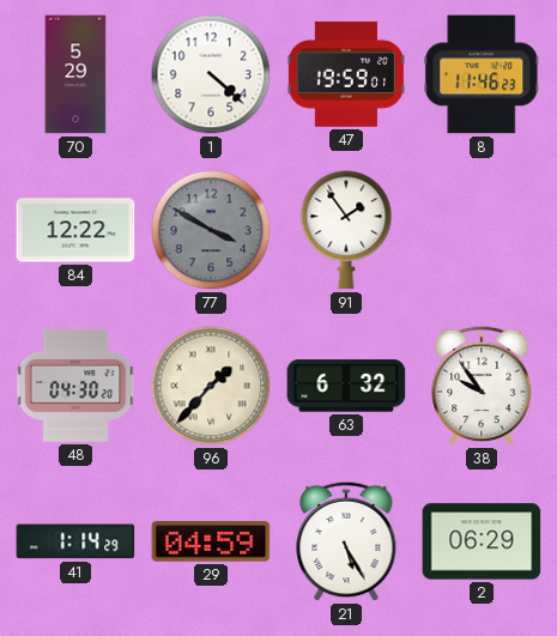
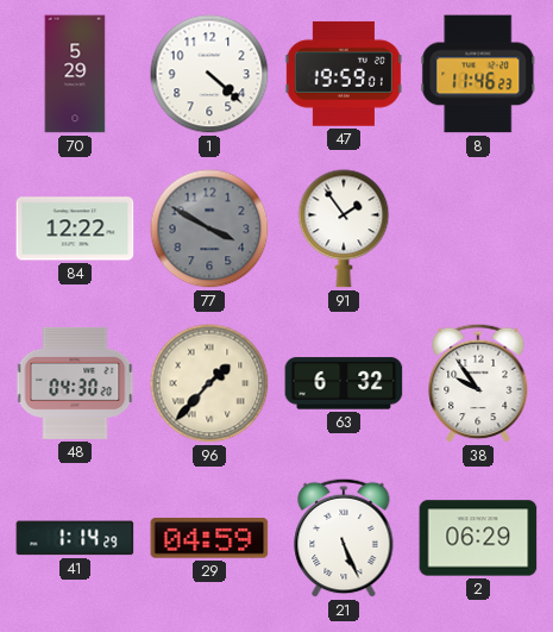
21: 5:25 -> 5:26 (344, 538)
